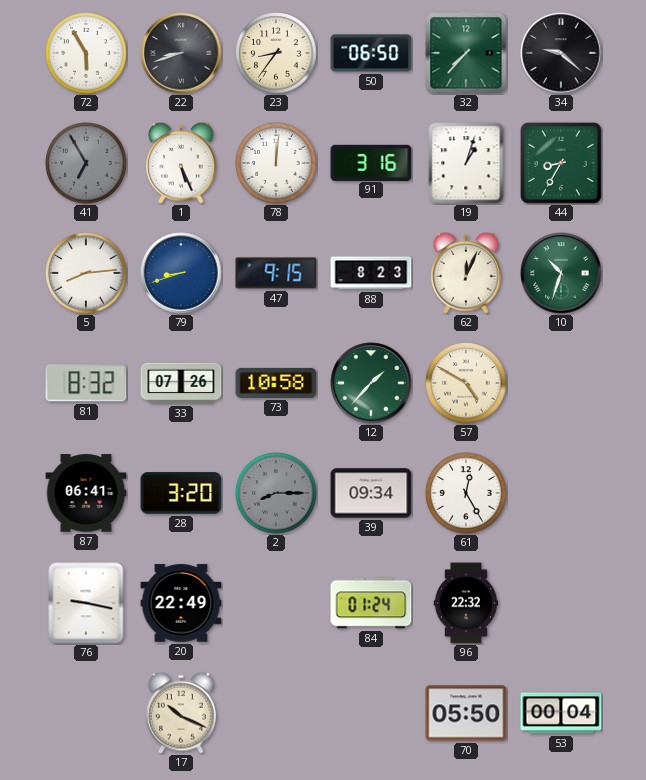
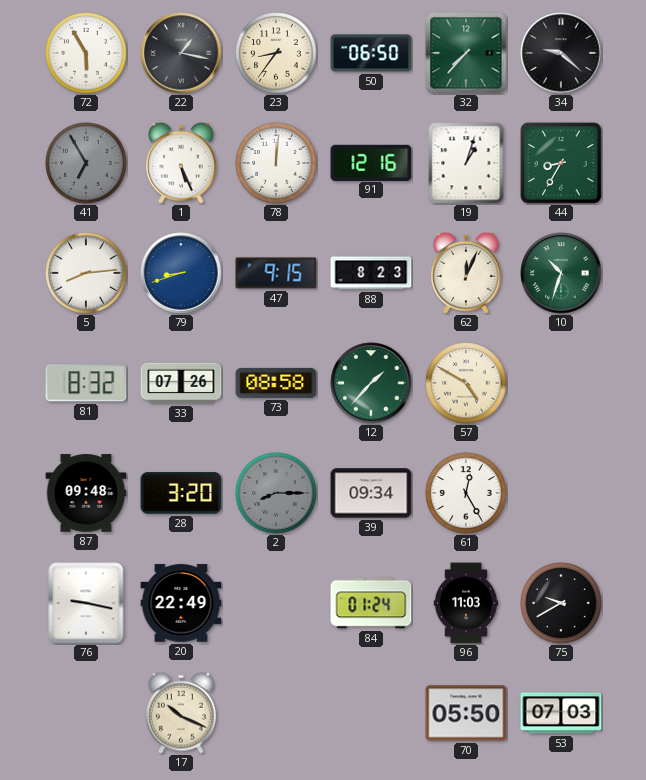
22: 8:42 -> 1:17 (181, 53)
91: 3:16 -> 12:16 (371, 162)
73: 10:58 -> 08:58 (276, 383)
87: 06:41 -> 09:48 (86, 493)
96: 22:32 -> 11:03 (466, 603)
75: none -> 9:40 (561, 603)
53: 00:04 -> 07:03 (561, 713)
